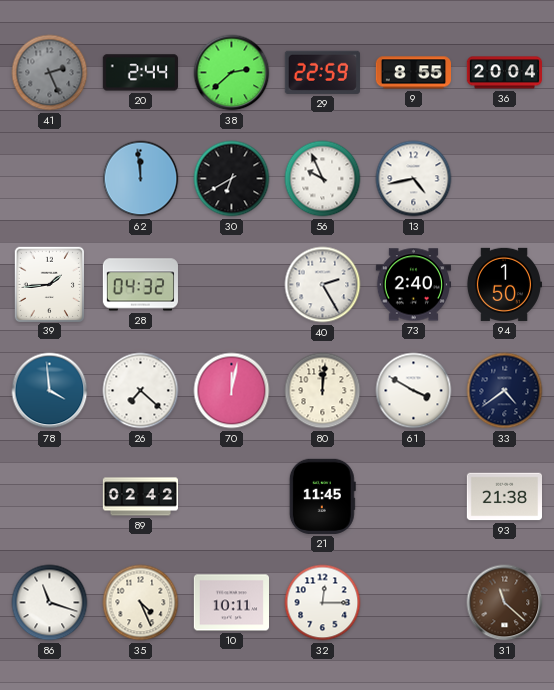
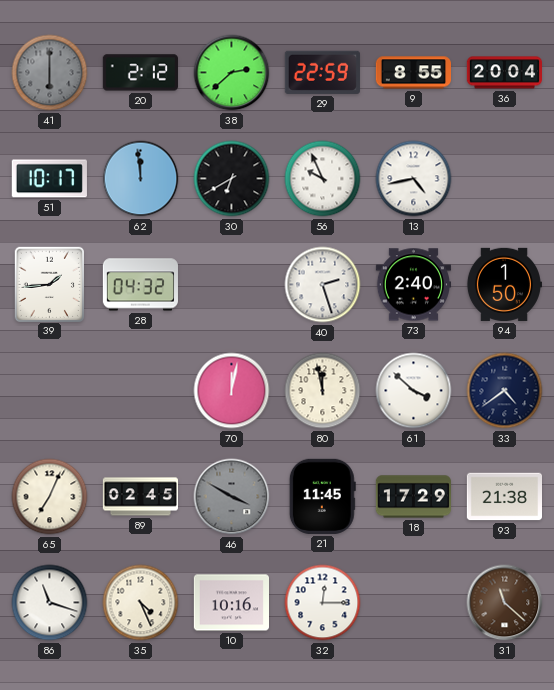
41: 2:26 -> 6:00 (50, 73)
20: 2:44 -> 2:12 (140, 73)
51: none -> 10:17 (49, 179)
40: 2:25 -> 2:27 (323, 285)
78: 3:59 -> none (50, 391)
26: 7:22 -> none (141, 391)
80: 12:01 -> 11:58 (323, 391)
61: 3:50 -> 3:52 (414, 391)
65: none -> 7:04 (50, 497)
89: 02:42 -> 02:45 (140, 497)
46: none -> 3:50 (232, 497)
18: none -> 17:29 (413, 497)
10: 10:11 -> 10:16 (231, 603)
